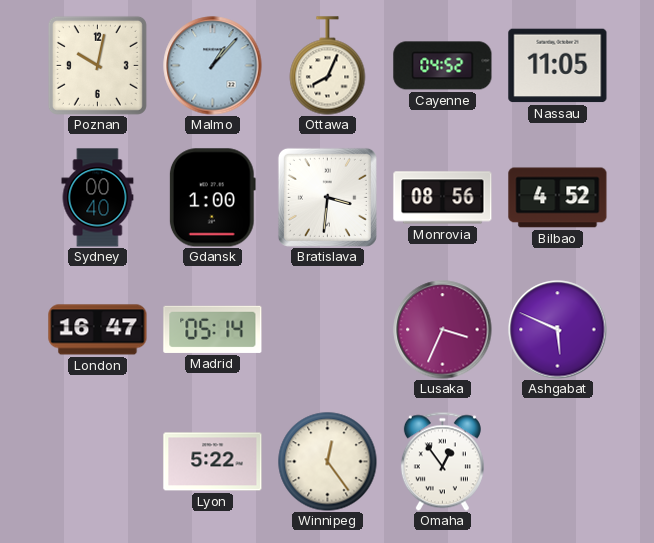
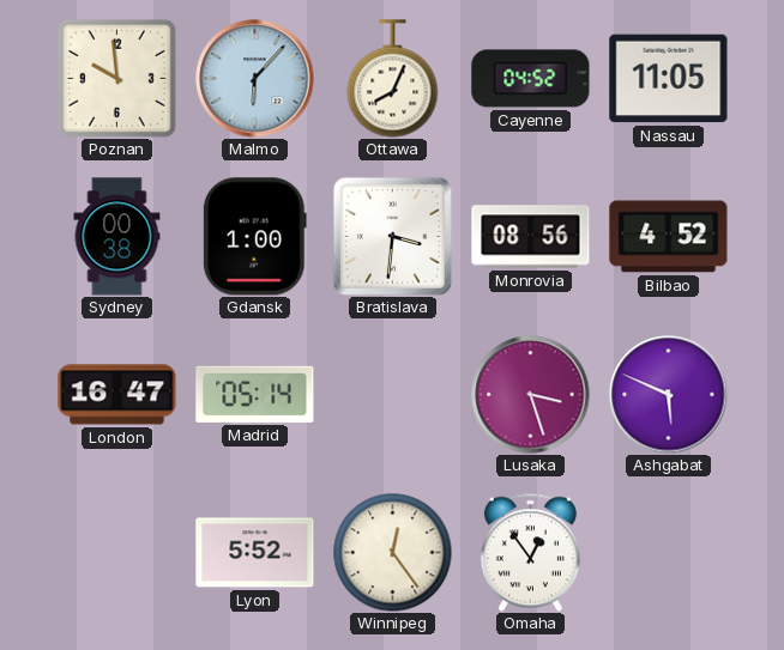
Poznan: 10:02 -> 9:59 (116, 78)
Malmo: 1:07 -> 6:07 (255, 79)
Sydney: 00:40 -> 00:38 (117, 237)
Lusaka: 3:34 -> 3:27 (531, 395)
Lyon: 5:22 -> 5:52 (255, 553)
